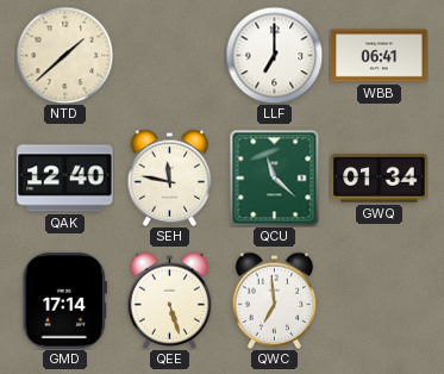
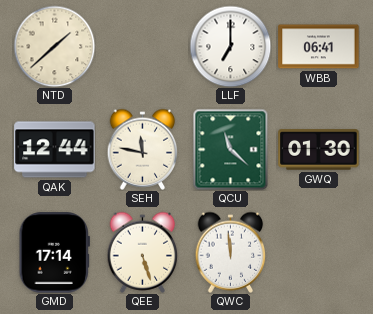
QAK: 12:40 -> 12:44 (55, 150)
GWQ: 01:34 -> 01:30 (319, 150)
QWC: 6:59 -> 11:59 (231, 252)
